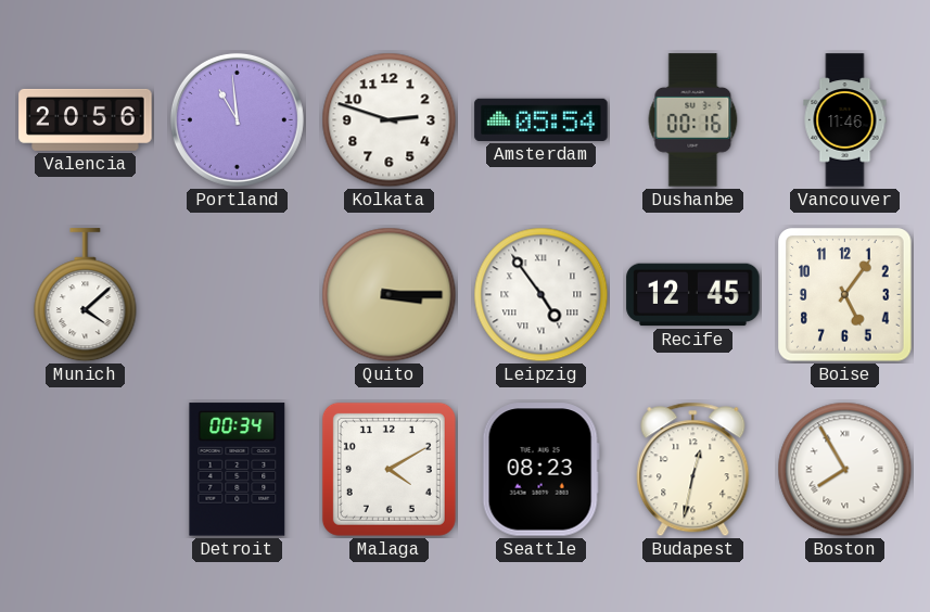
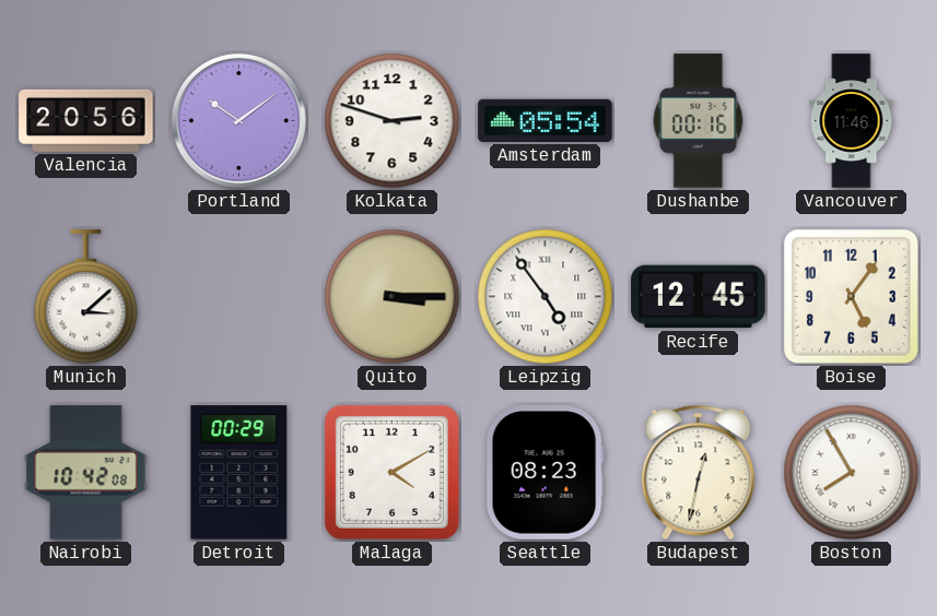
Portland: 10:59 -> 10:09 (238, 120)
Munich: 4:08 -> 3:08 (86, 297)
Nairobi: none -> 10:42 (86, 473)
Detroit: 00:34 -> 00:29 (239, 473)
